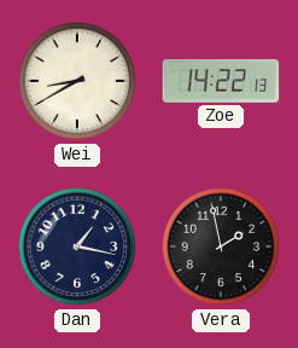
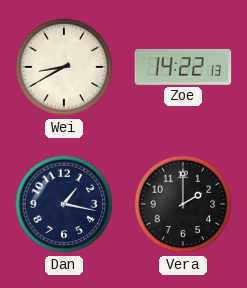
Vera: 1:58 -> 2:00 (183, 204)
